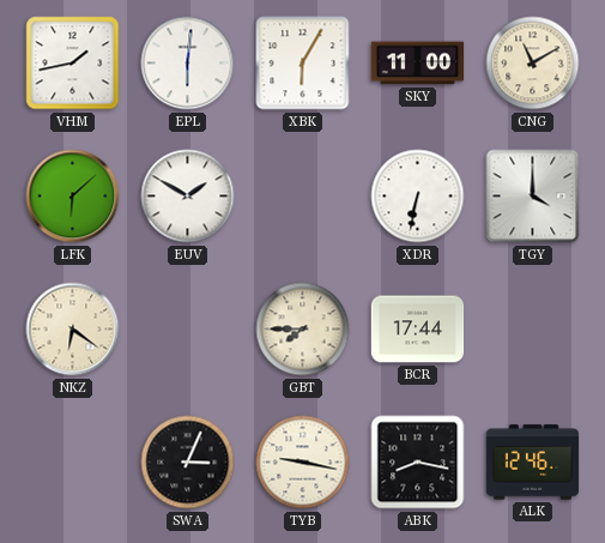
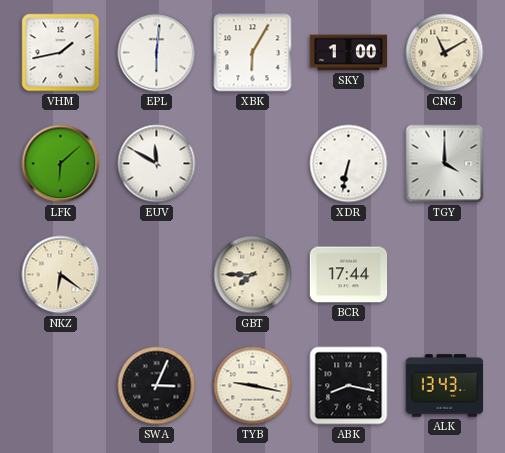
SKY: 11:00 -> 1:00 (349, 53)
EUV: 1:50 -> 11:50 (157, 164)
ALK: 12:46 -> 13:43 (445, 386)
